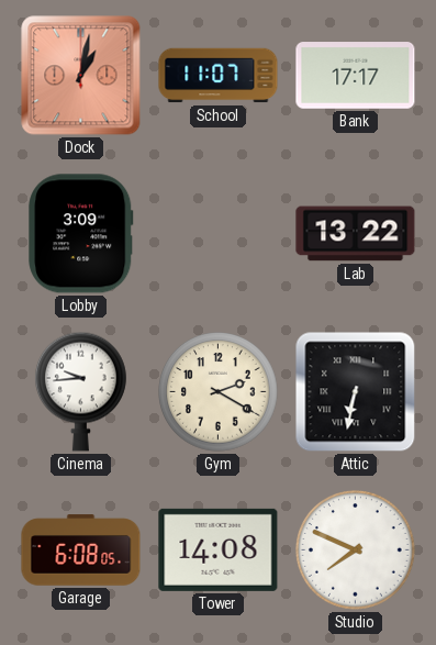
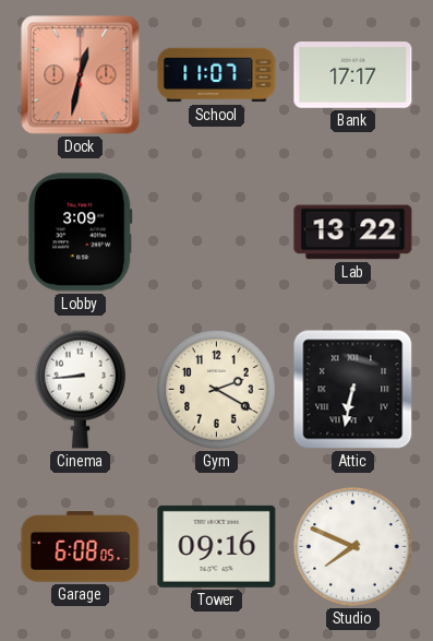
Dock: 1:02 -> 12:32 (81, 75)
Cinema: 9:44 -> 8:44 (80, 389)
Tower: 14:08 -> 09:16 (217, 546)
